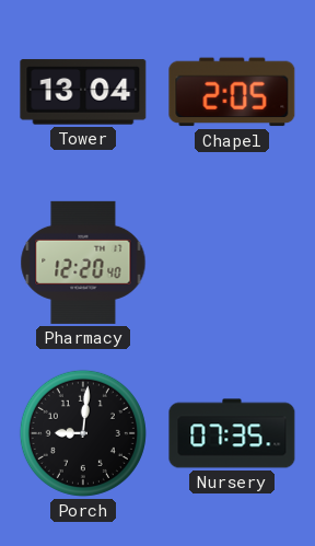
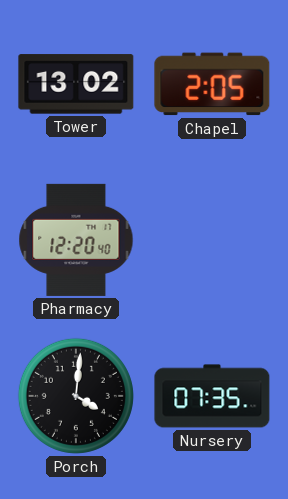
Tower: 13:04 -> 13:02 (76, 84)
Porch: 9:01 -> 4:01 (76, 396)
